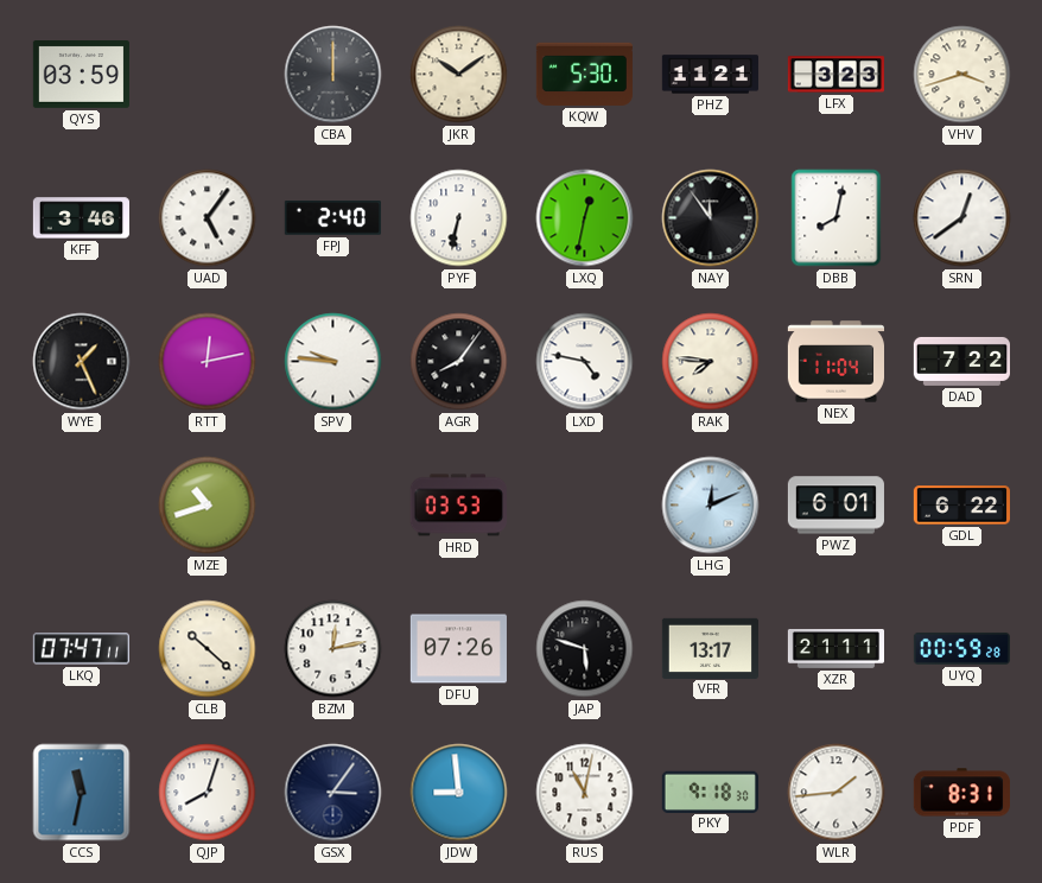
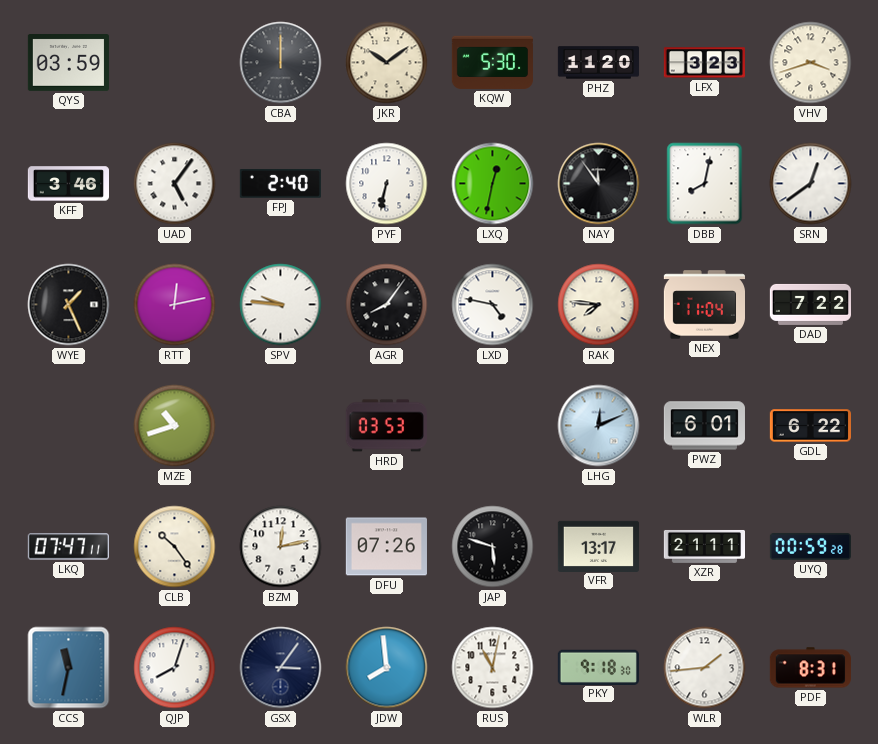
PHZ: 11:21 -> 11:20 (598, 63)
CLB: 10:22 -> 10:24 (175, 547)
JDW: 8:59 -> 7:59 (387, 668)
